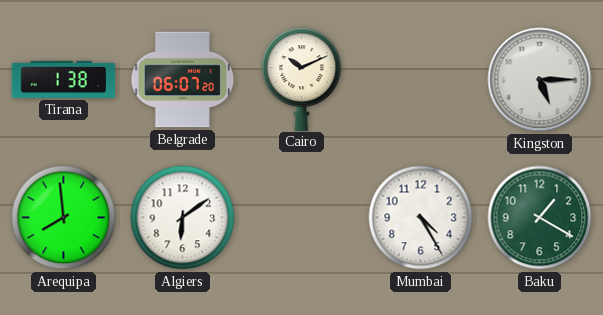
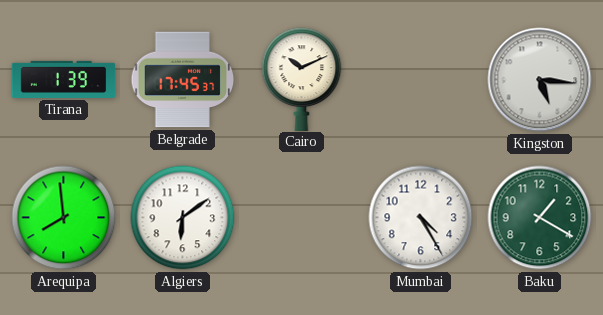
Tirana: 1:38 -> 1:39 (64, 79)
Belgrade: 06:07 -> 17:45 (183, 80)
Kingston: 5:15 -> 5:16 (540, 80)
